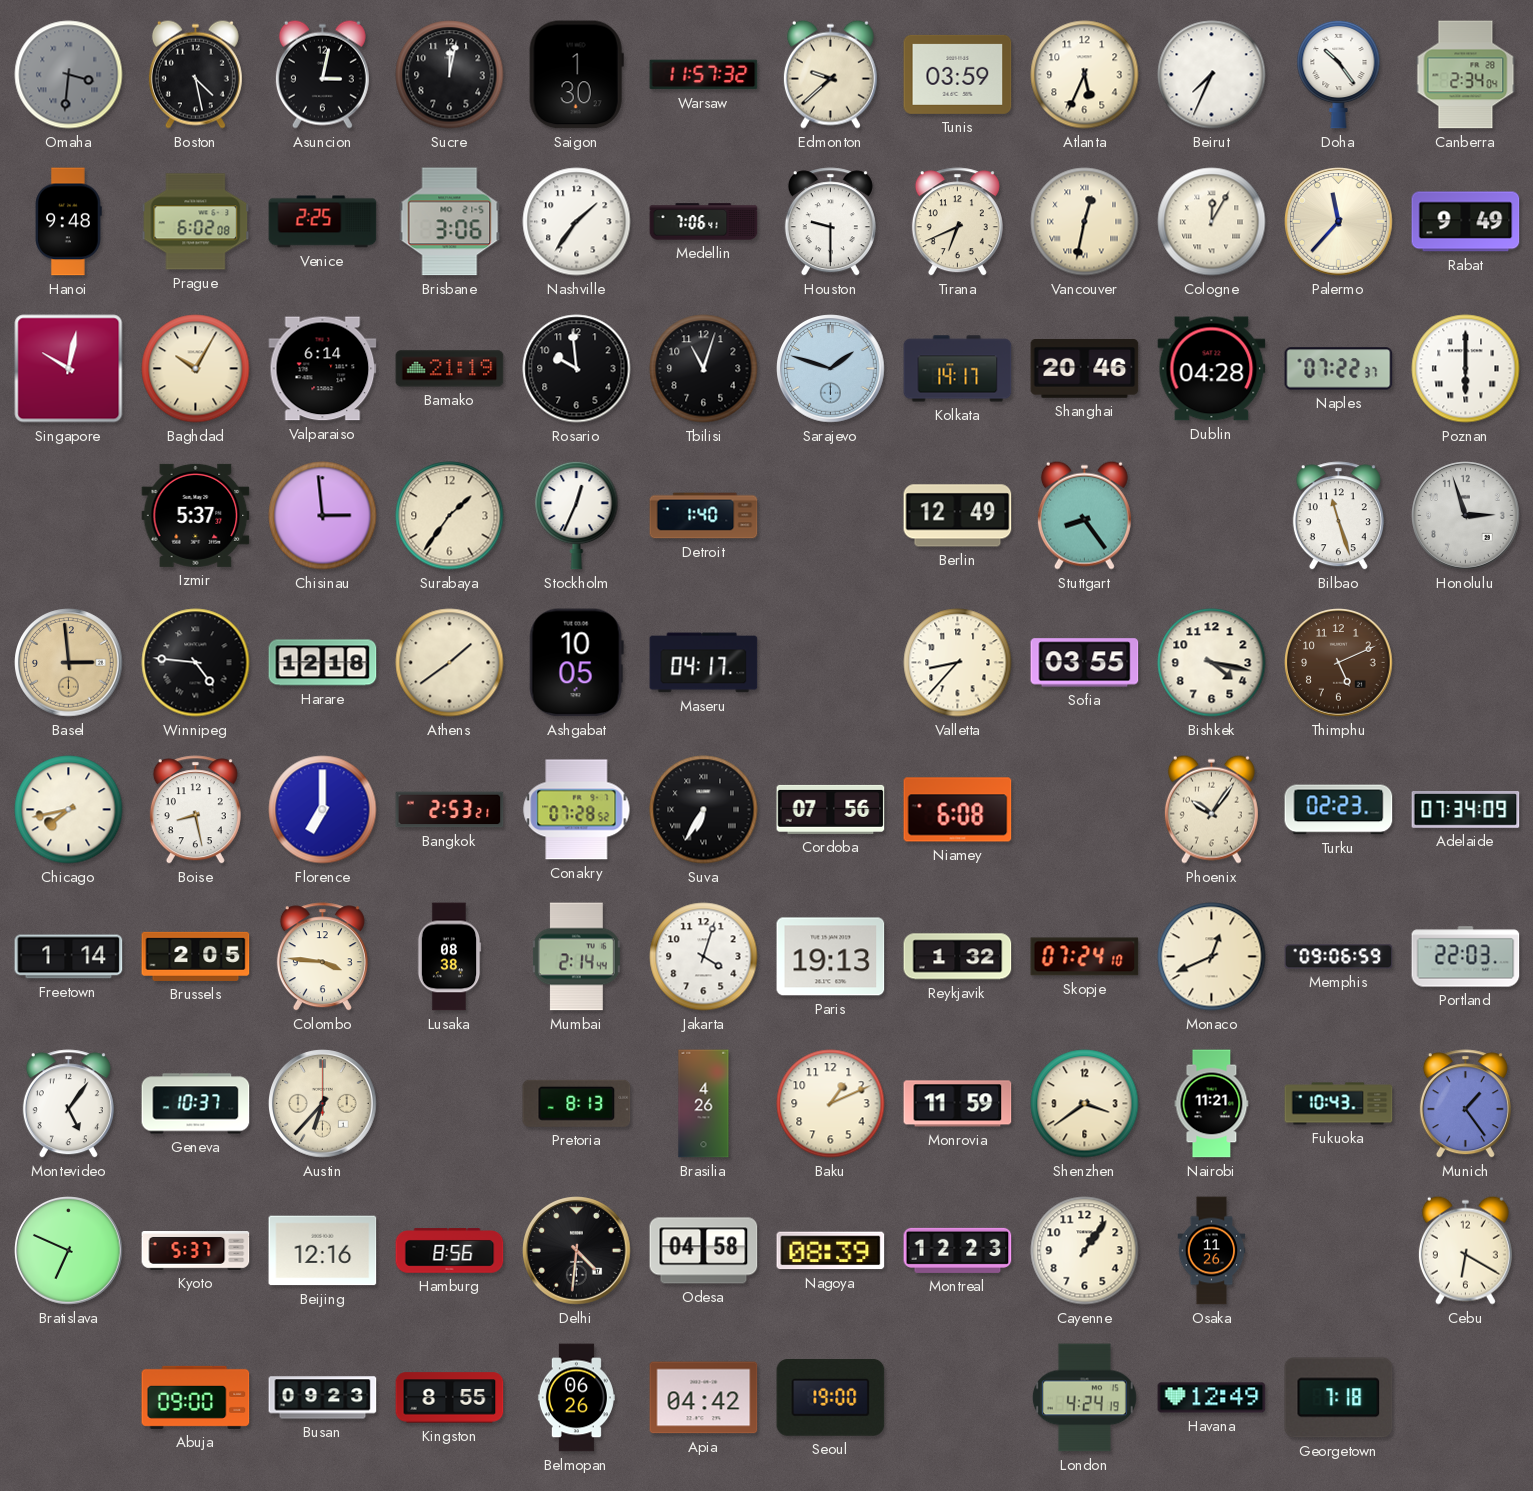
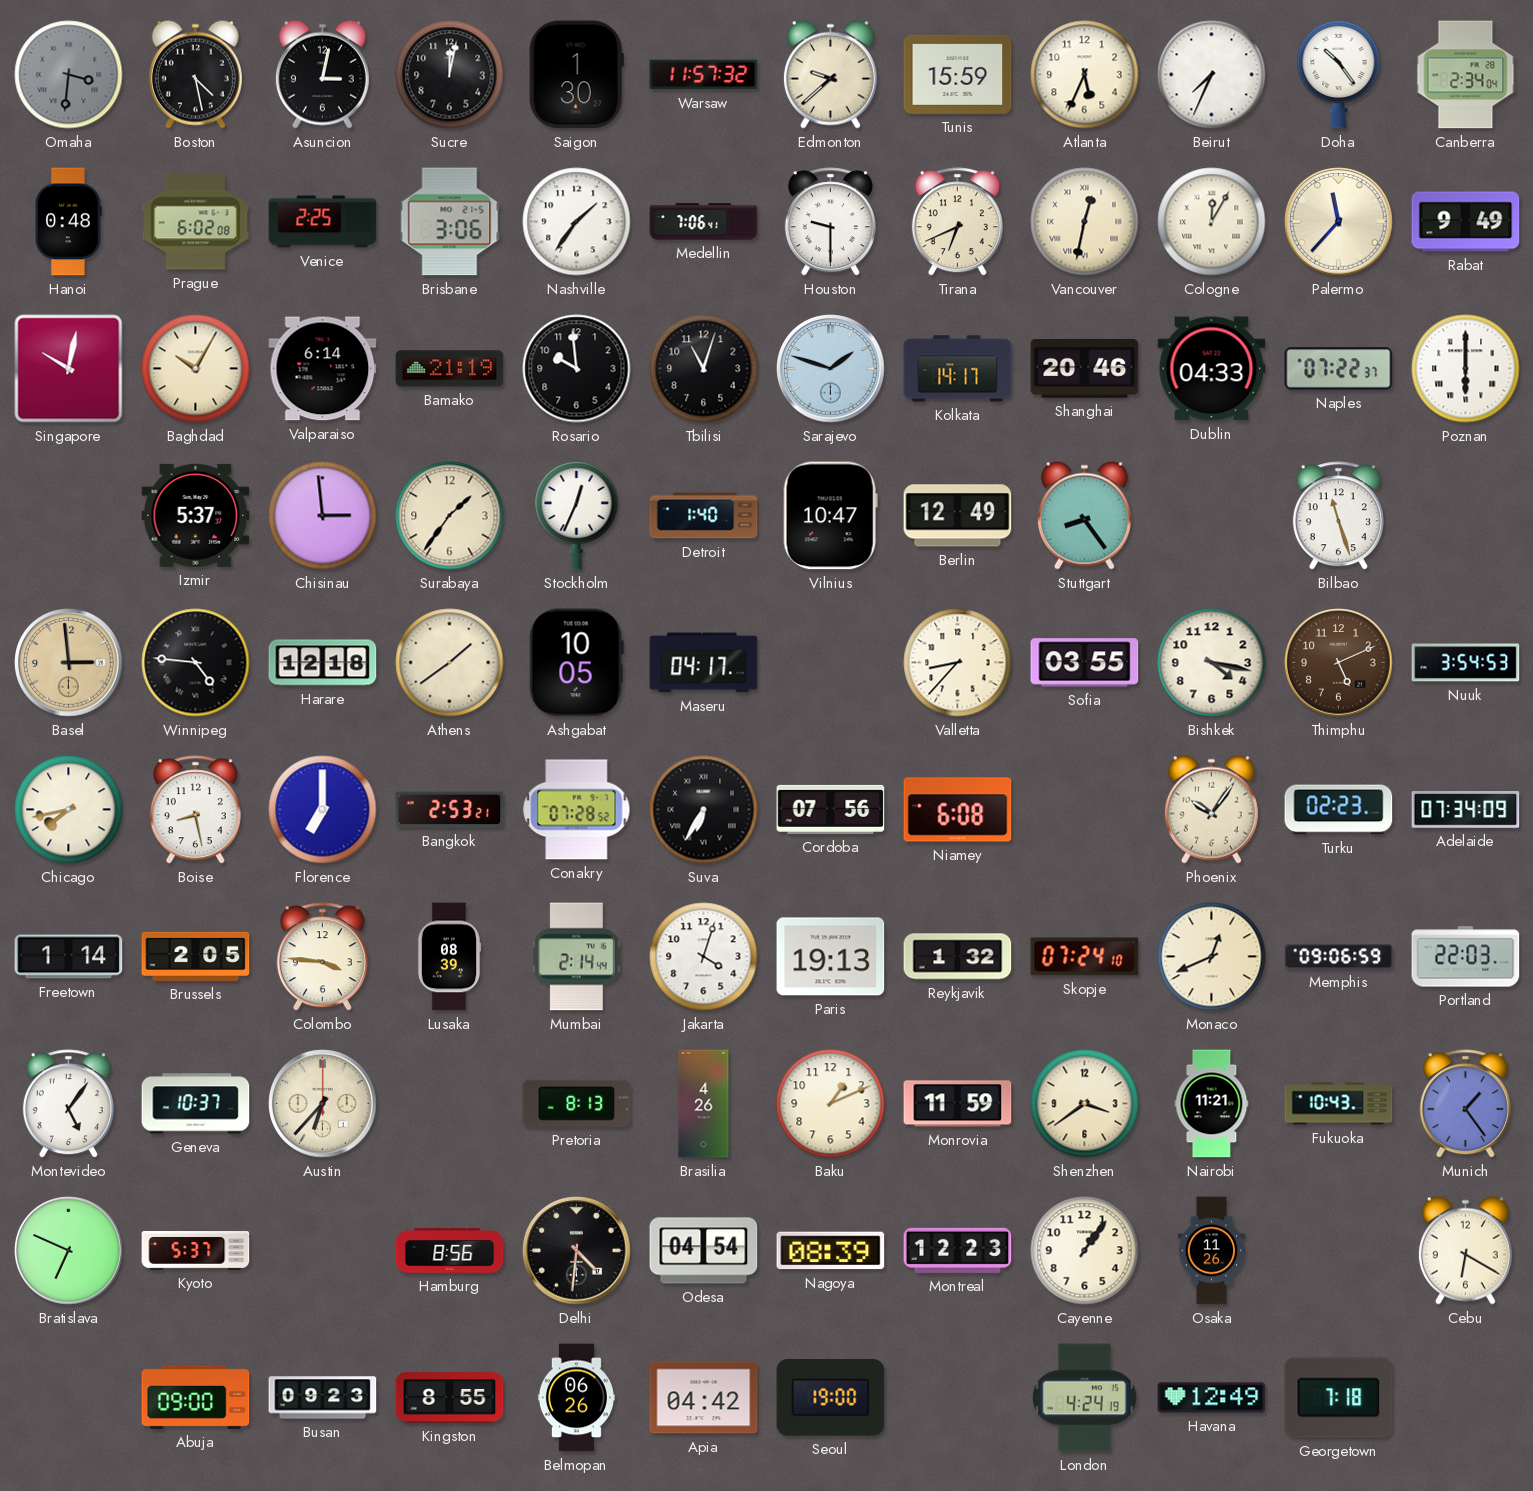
Tunis: 03:59 -> 15:59 (958, 74)
Hanoi: 9:48 -> 0:48 (68, 222)
Dublin: 04:28 -> 04:33 (1212, 369)
Vilnius: none -> 10:47 (830, 516)
Honolulu: 2:57 -> none (1466, 516)
Nuuk: none -> 3:54 (1466, 663)
Lusaka: 08:38 -> 08:39 (449, 957)
Beijing: 12:16 -> none (323, 1251)
Odesa: 04:58 -> 04:54 (704, 1251)
